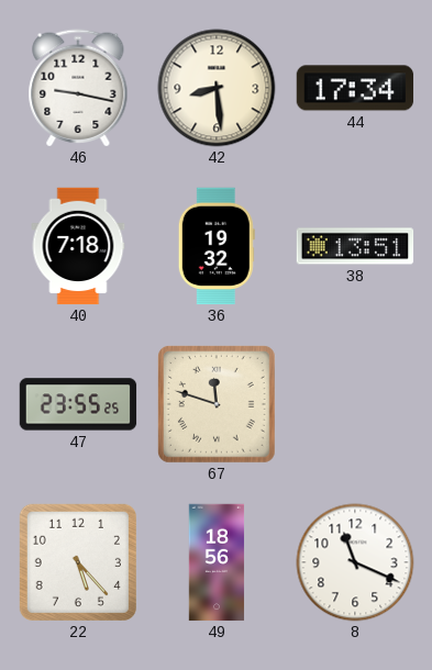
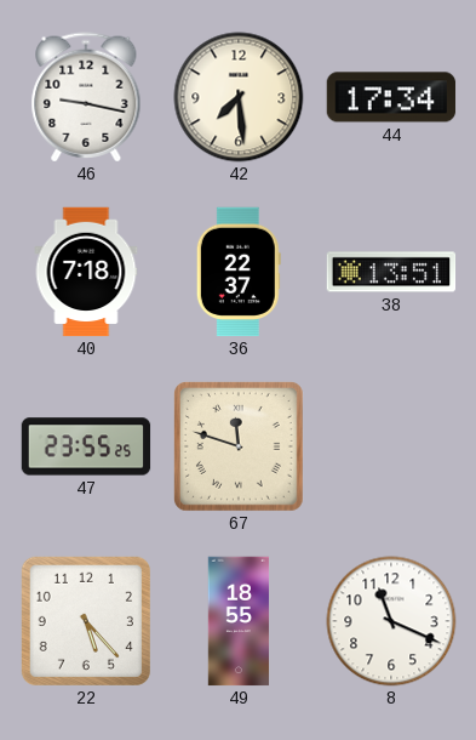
42: 8:29 -> 7:29 (239, 97)
36: 19:32 -> 22:37 (239, 272)
49: 18:56 -> 18:55 (239, 621)
